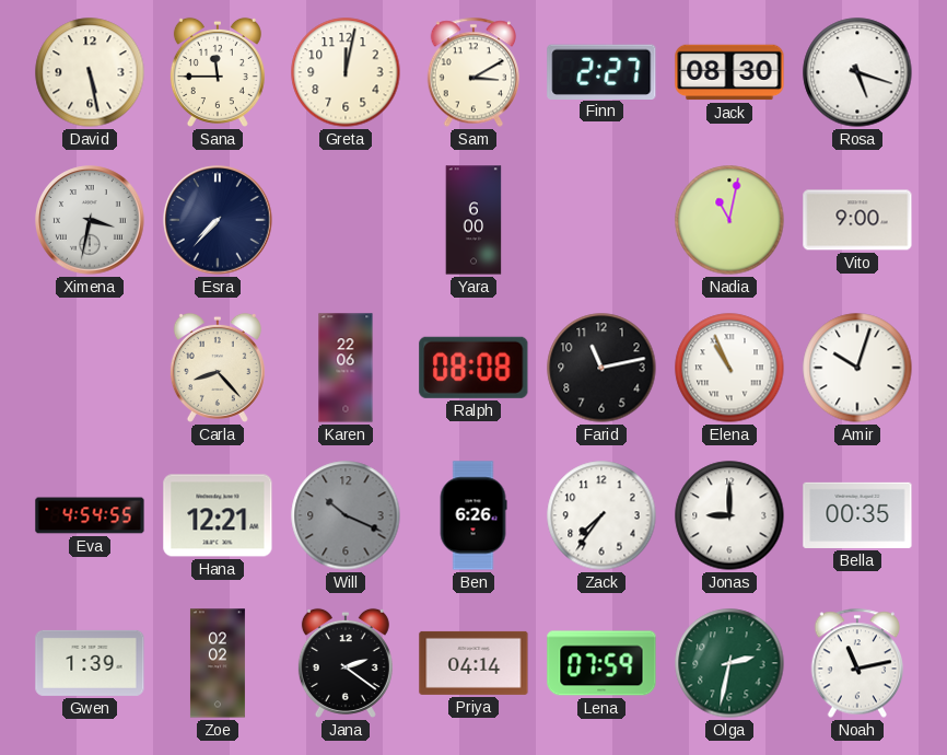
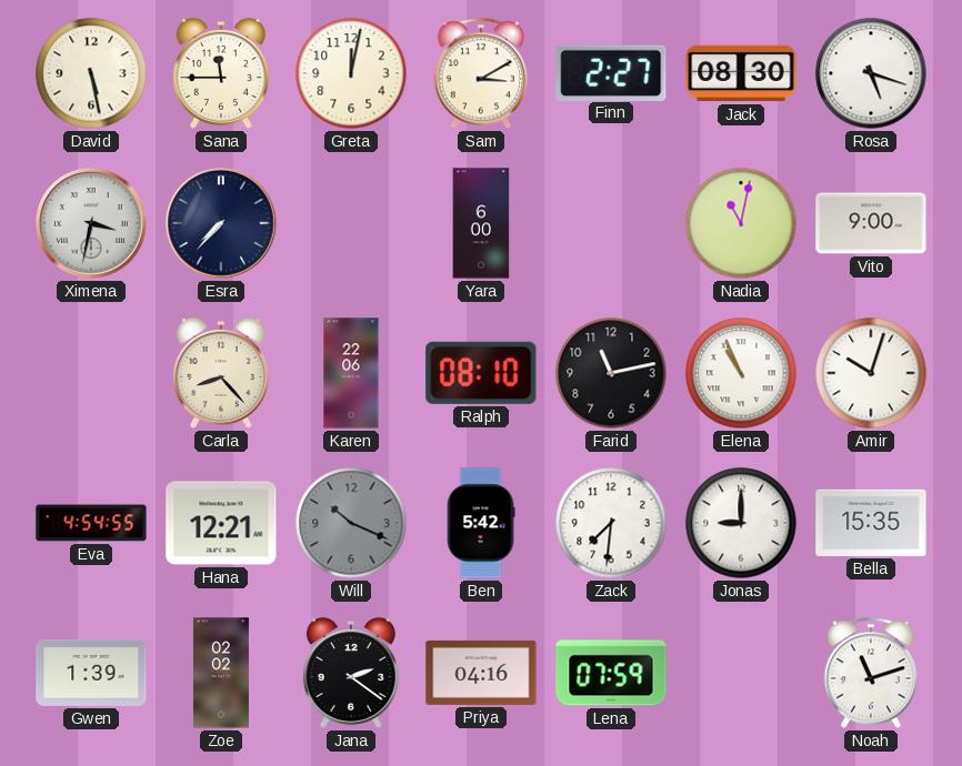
Ralph: 08:08 -> 08:10 (481, 373)
Ben: 6:26 -> 5:42 (481, 523)
Zack: 7:36 -> 7:31 (611, 523)
Bella: 00:35 -> 15:35 (871, 523)
Priya: 04:14 -> 04:16 (481, 673)
Olga: 2:32 -> none (729, 663)
Noah: 11:13 -> 11:12 (871, 673)
